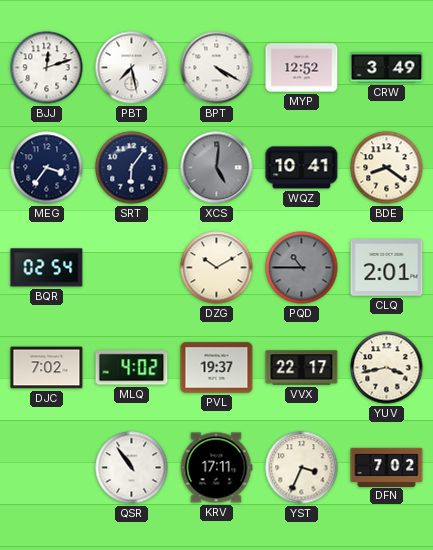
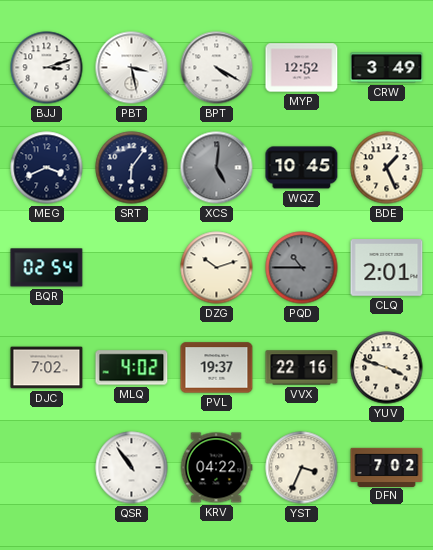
BJJ: 12:12 -> 3:12 (47, 68)
PBT: 7:28 -> 3:28 (132, 68)
MEG: 3:36 -> 3:41 (47, 168)
WQZ: 10:41 -> 10:45 (302, 168)
BDE: 8:21 -> 1:26 (387, 168)
DZG: 10:10 -> 10:12 (217, 268)
VVX: 22:17 -> 22:16 (302, 368)
YUV: 3:43 -> 3:48 (387, 368)
KRV: 17:11 -> 04:22 (216, 468)
